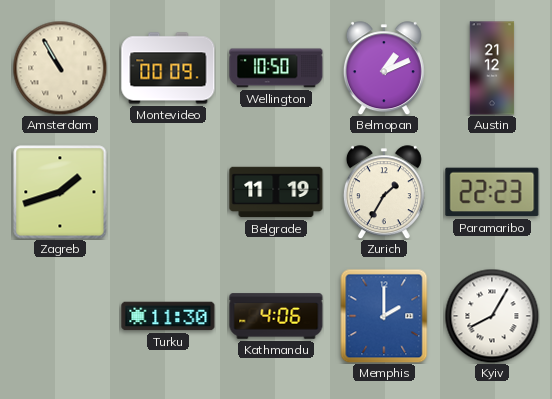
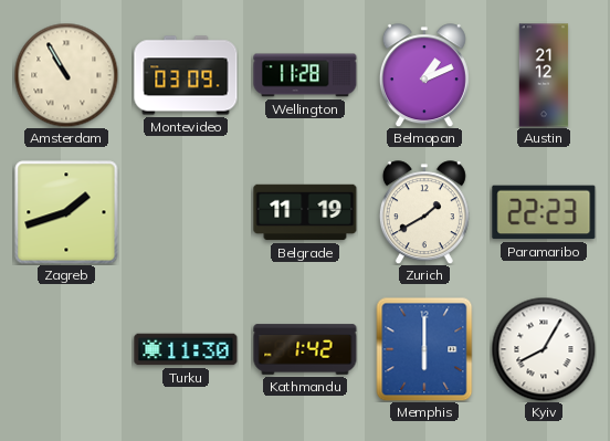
Montevideo: 00:09 -> 03:09 (186, 75)
Wellington: 10:50 -> 11:28 (305, 75)
Zurich: 1:35 -> 1:40 (424, 212)
Kathmandu: 4:06 -> 1:42 (305, 349)
Memphis: 2:00 -> 6:00 (424, 349)
